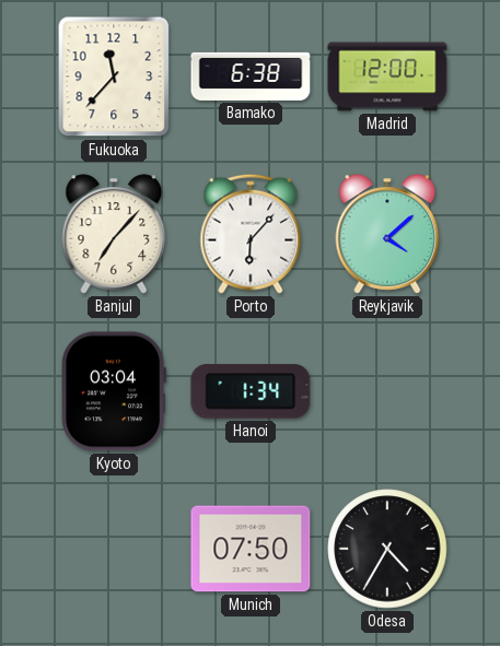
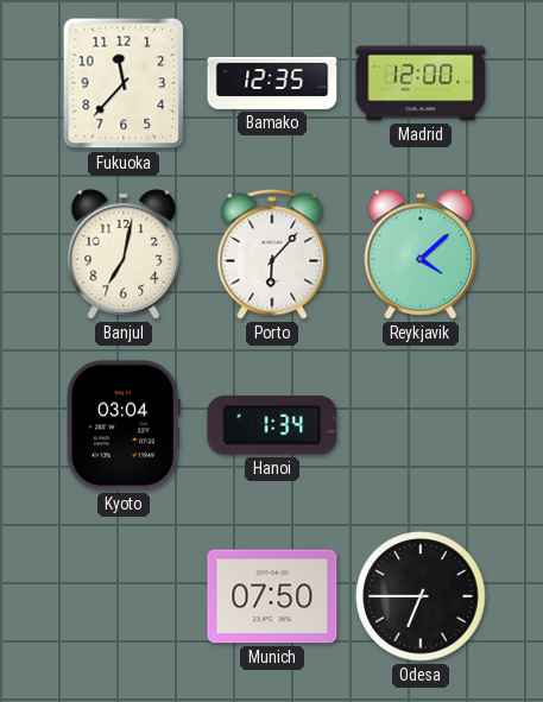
Bamako: 6:38 -> 12:35 (272, 83)
Banjul: 7:07 -> 7:02 (124, 254)
Odesa: 4:35 -> 6:45 (421, 596)
